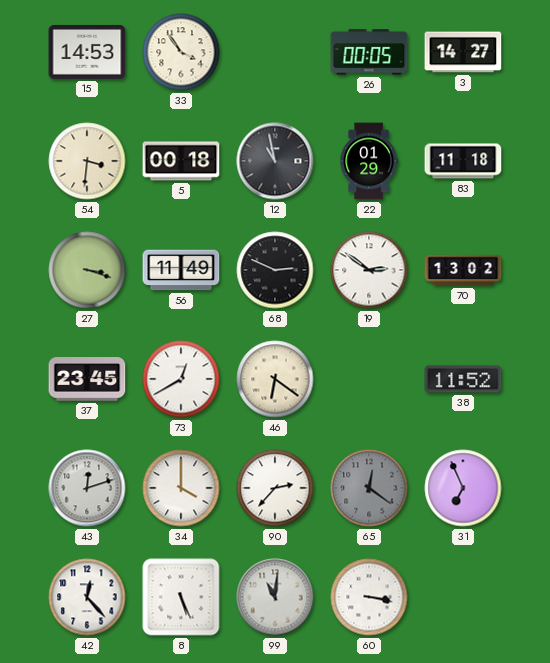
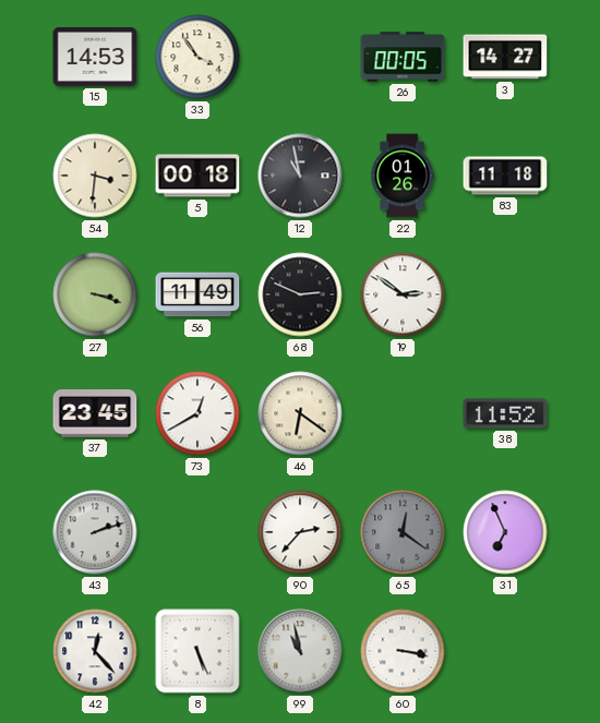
22: 01:29 -> 01:26 (403, 176)
70: 13:02 -> none (463, 270)
43: 12:12 -> 2:12 (95, 532)
34: 4:00 -> none (181, 488)
99: 11:01 -> 10:58 (300, 651)
